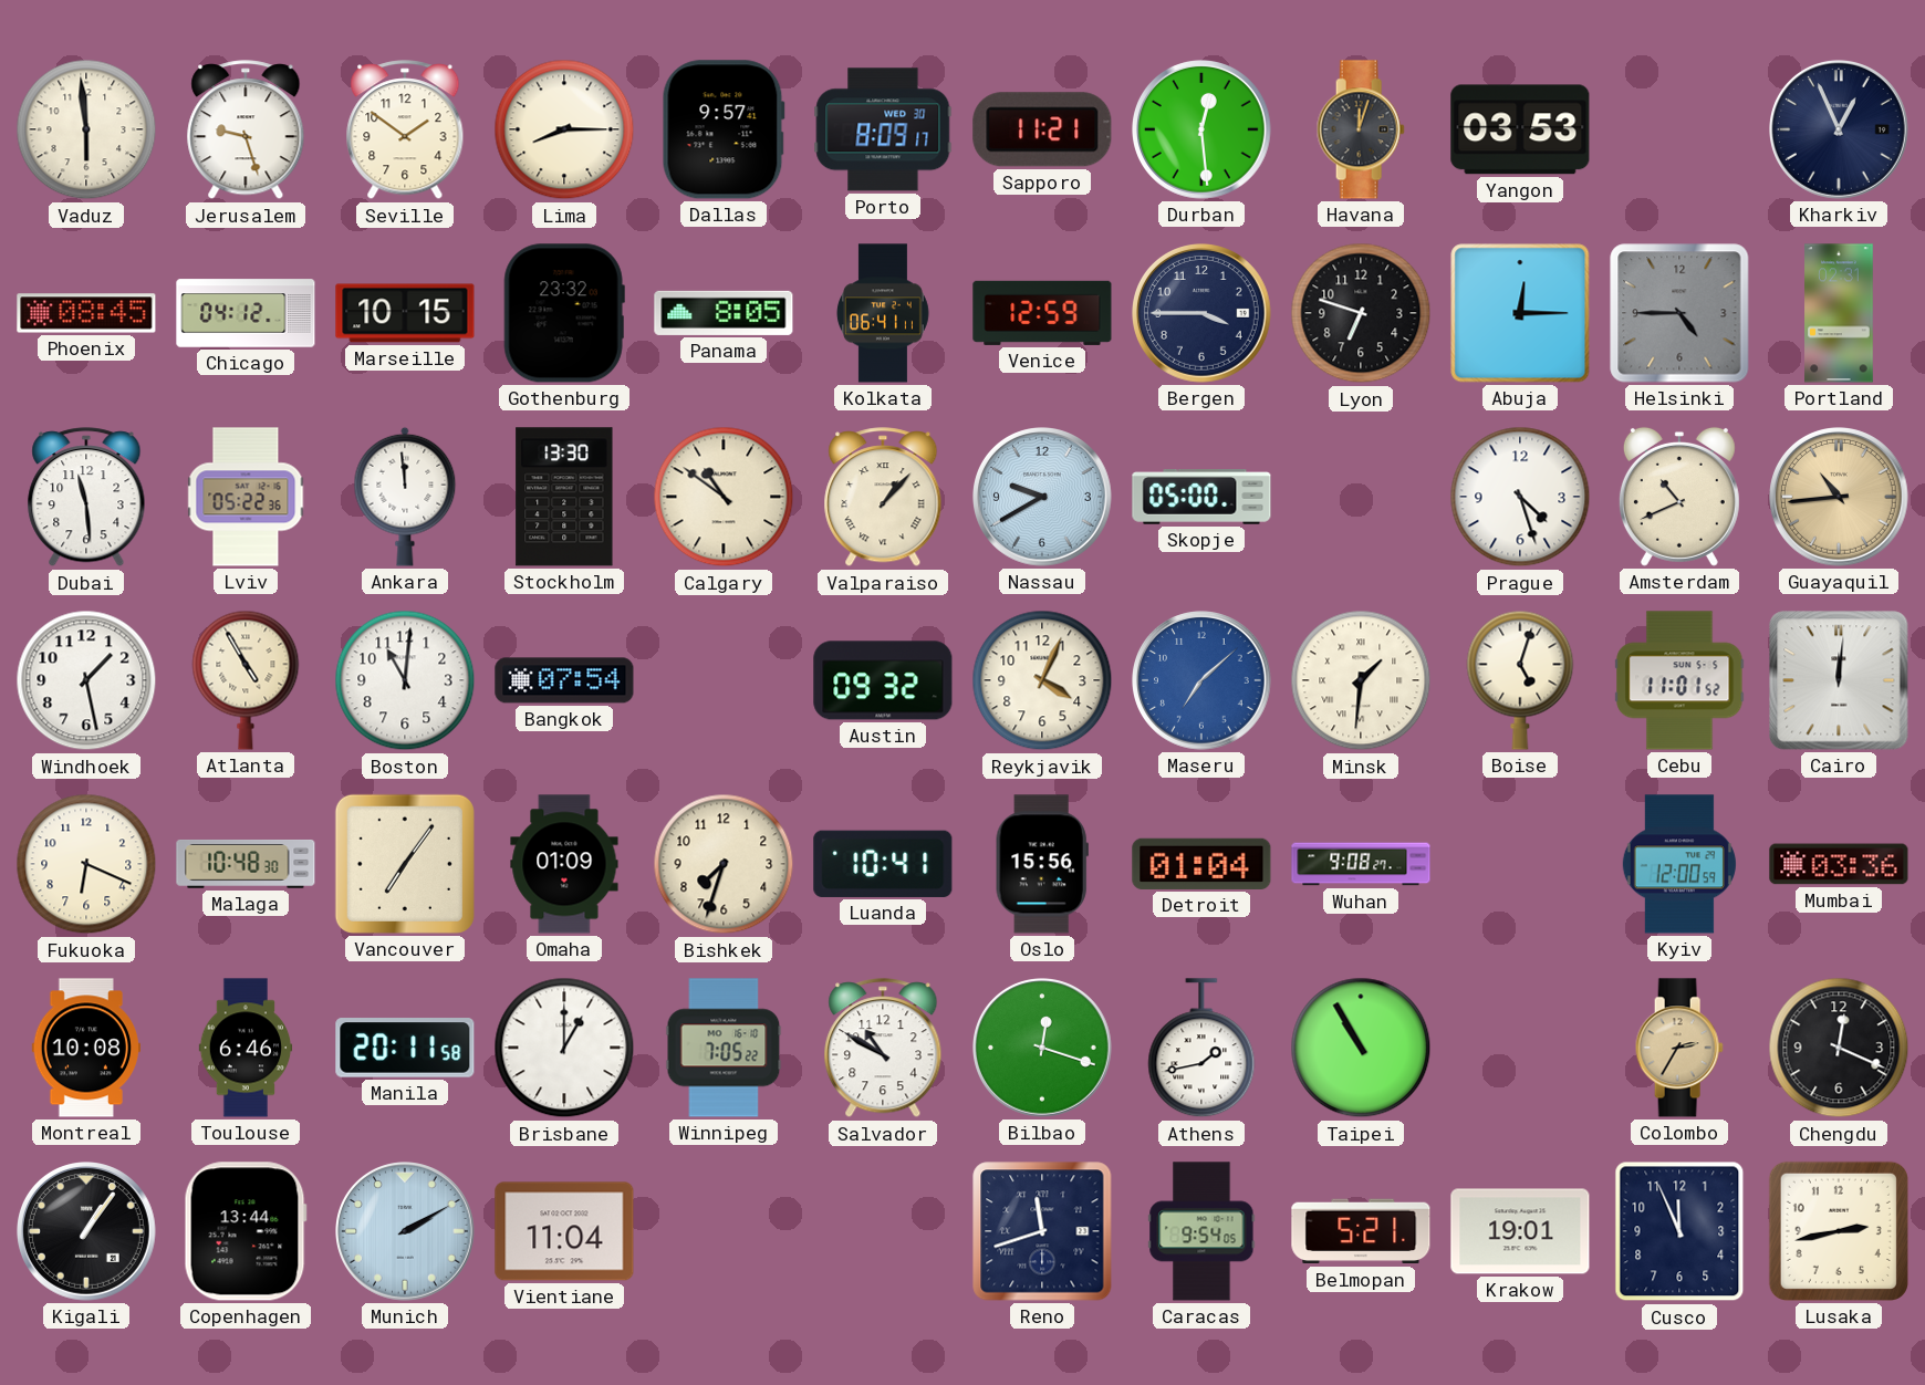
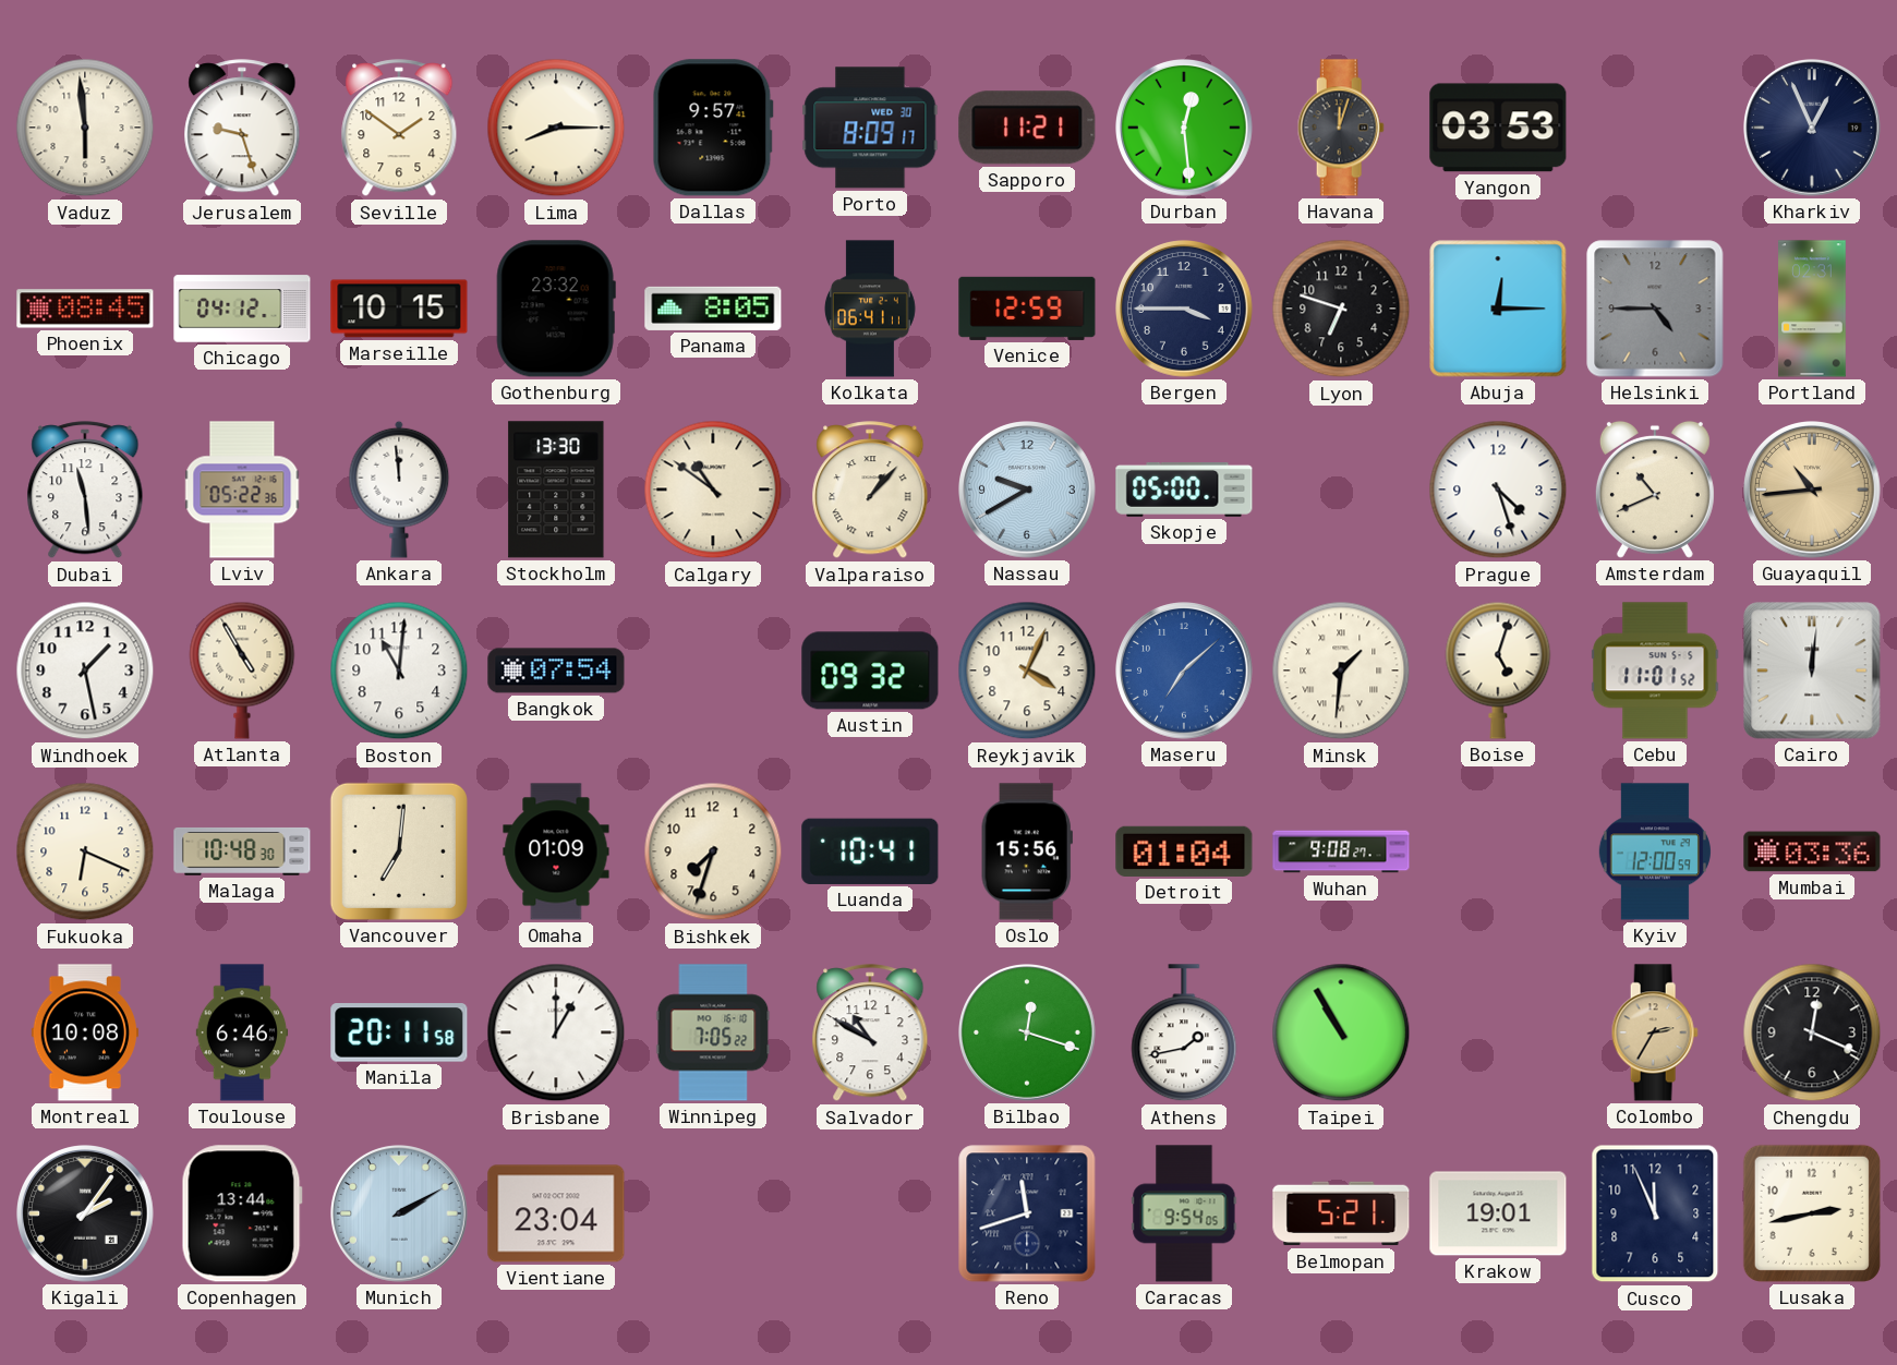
Vancouver: 7:06 -> 7:01 (399, 851)
Kigali: 1:06 -> 2:06 (86, 1215)
Vientiane: 11:04 -> 23:04 (556, 1213)
